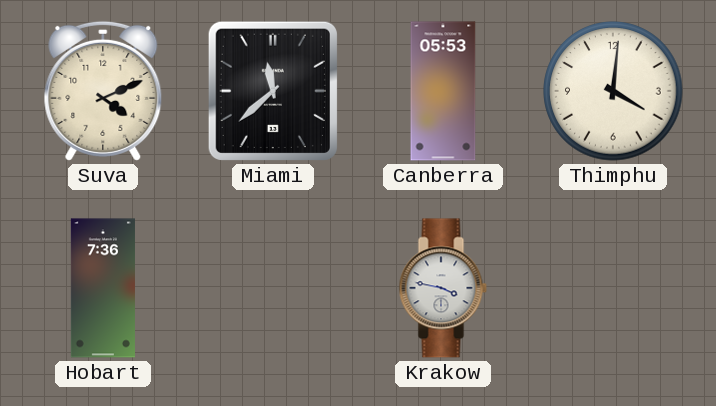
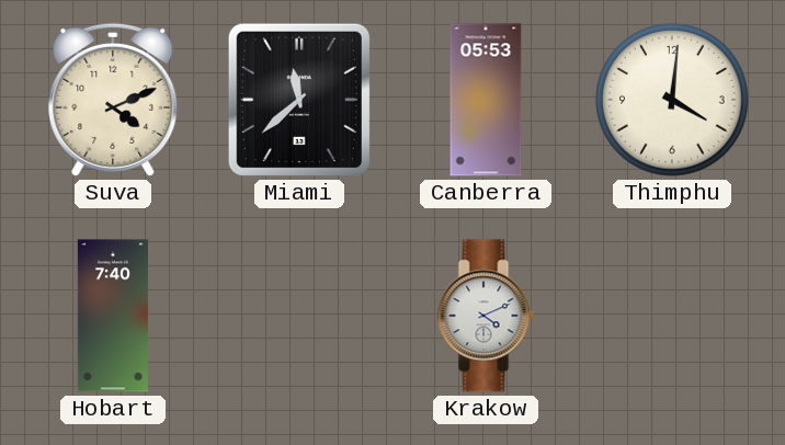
Hobart: 7:36 -> 7:40 (113, 316)
Krakow: 3:47 -> 4:11 (486, 316)
